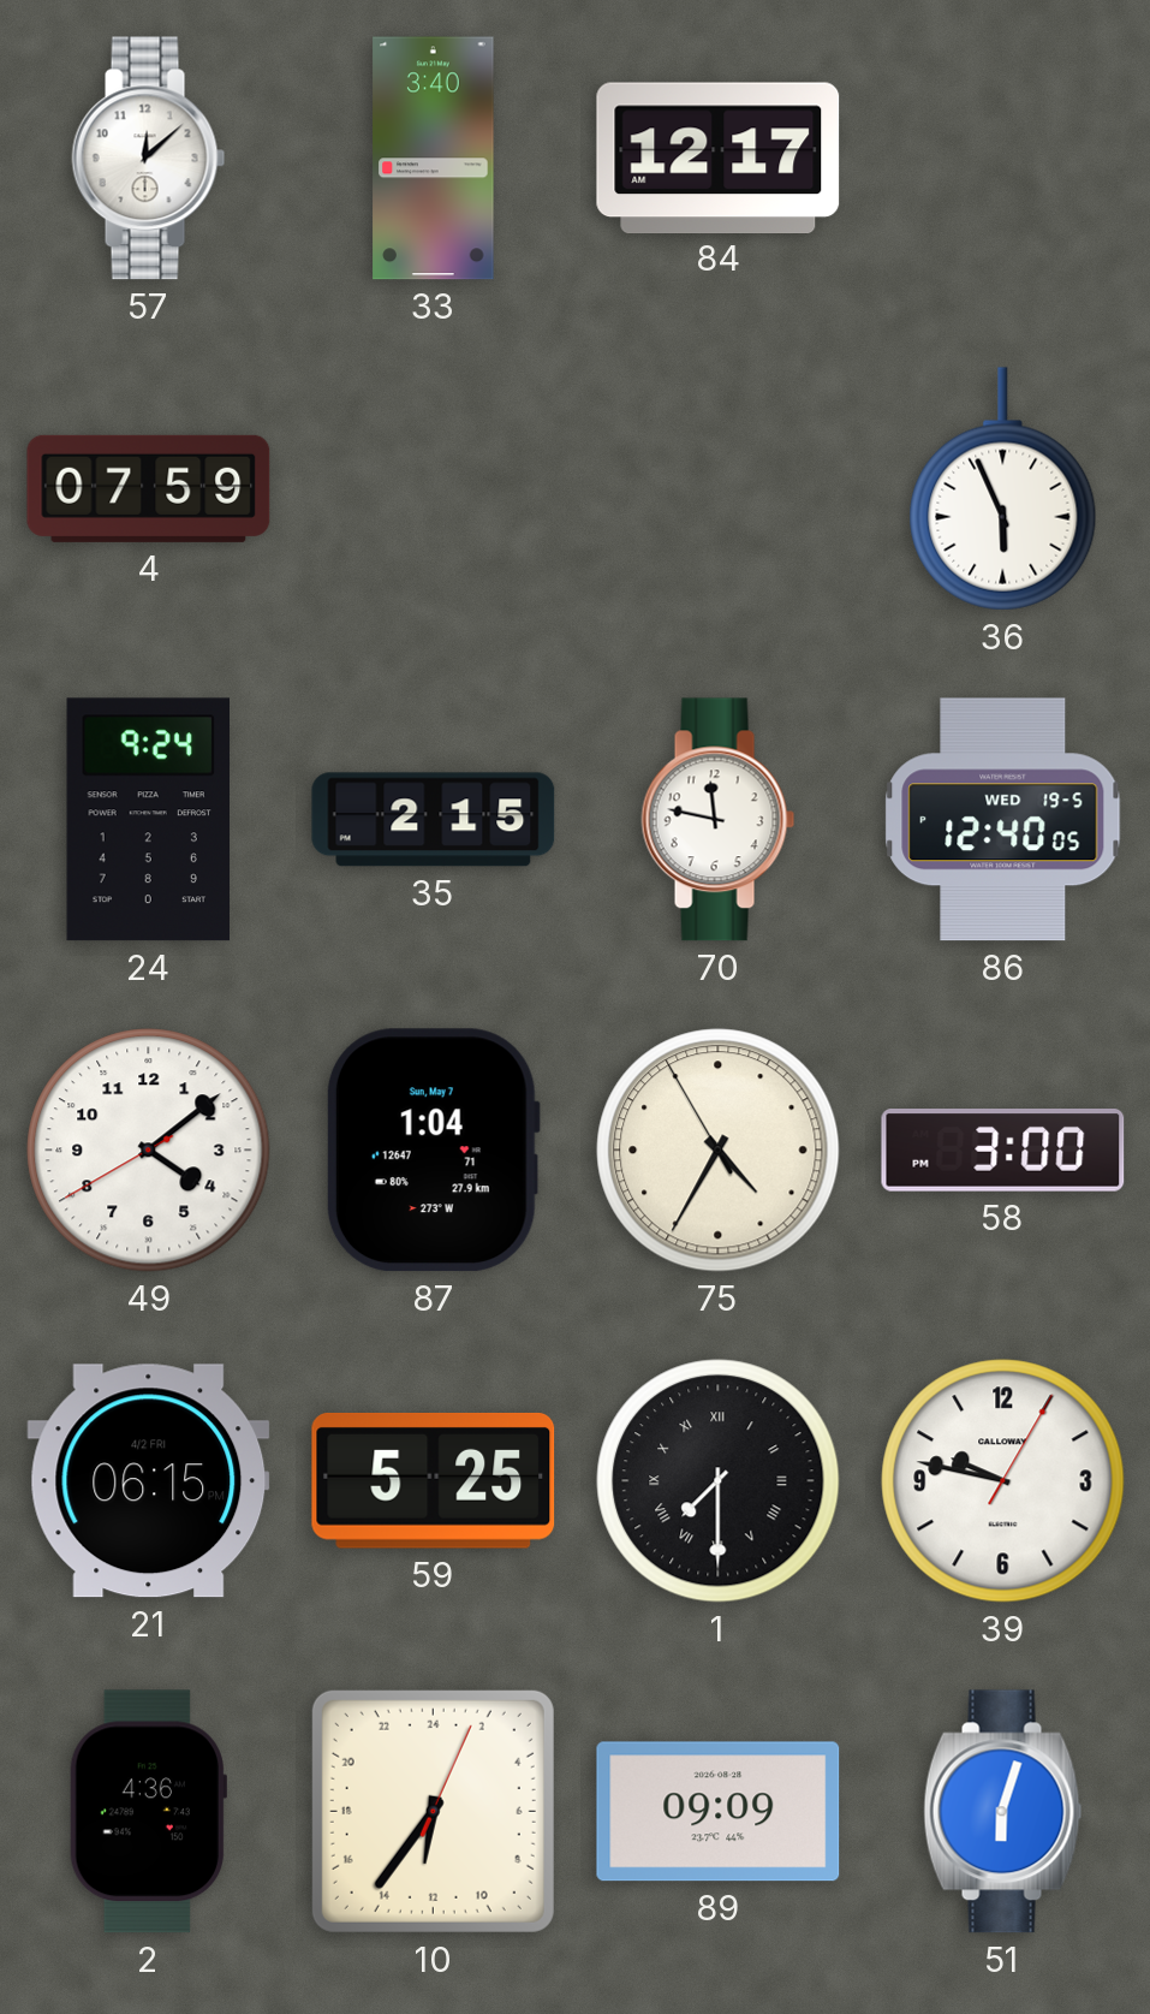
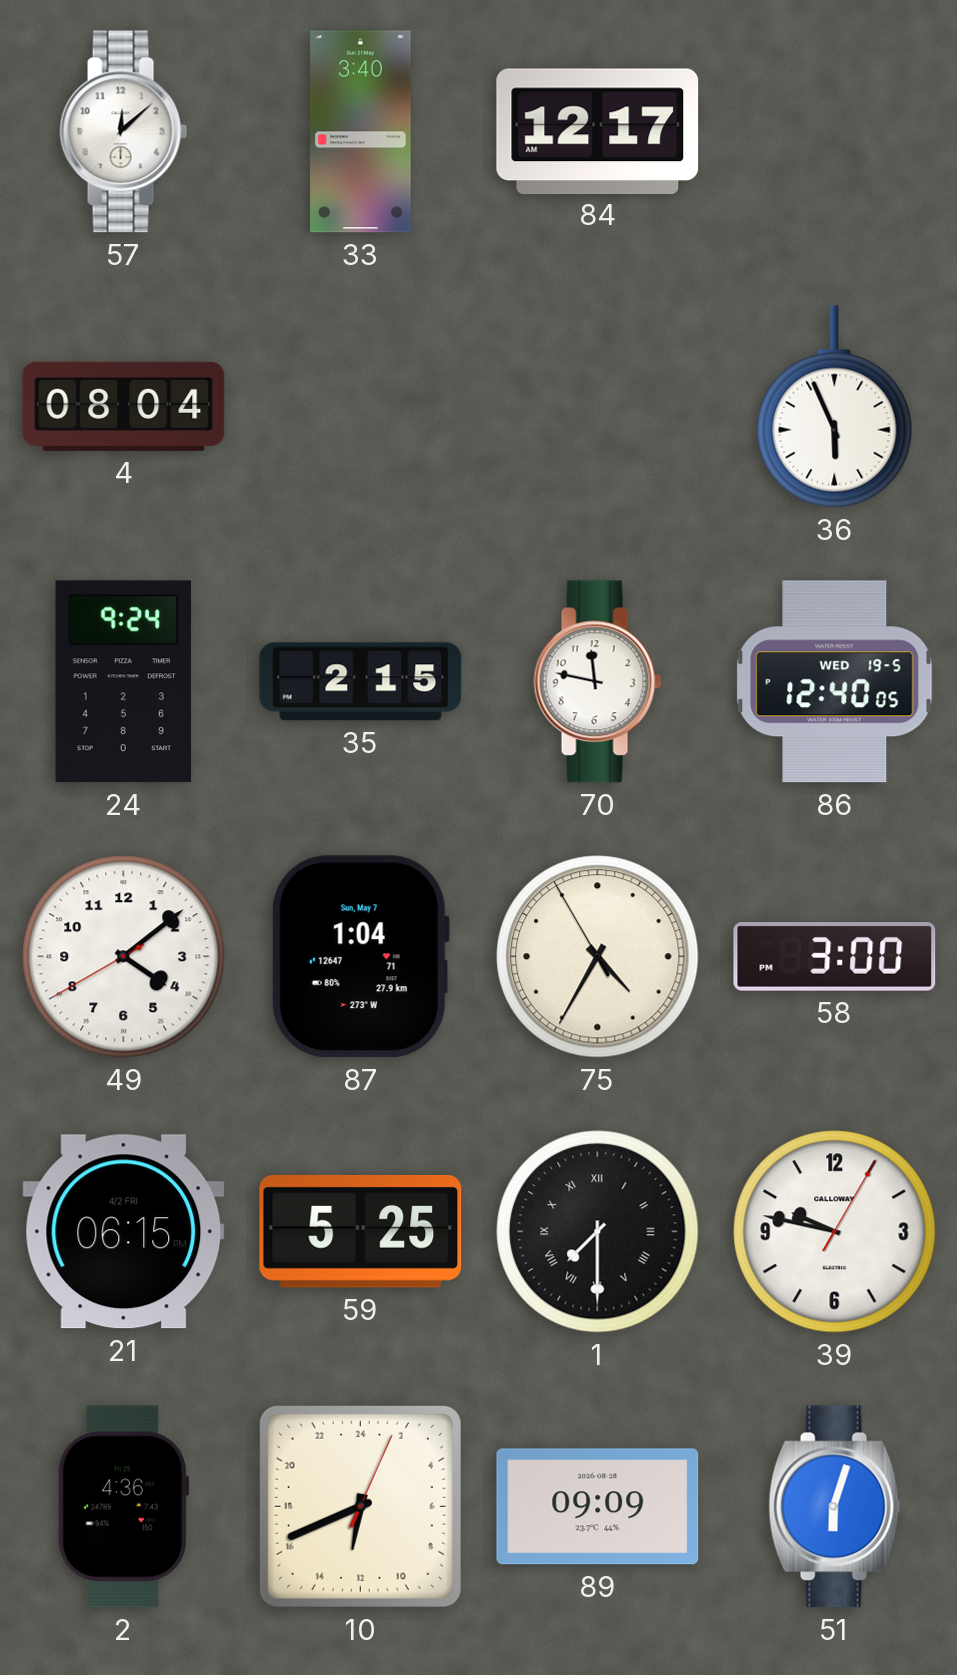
4: 07:59 -> 08:04 (124, 406)
10: 12:36 -> 12:41 (360, 1506)
